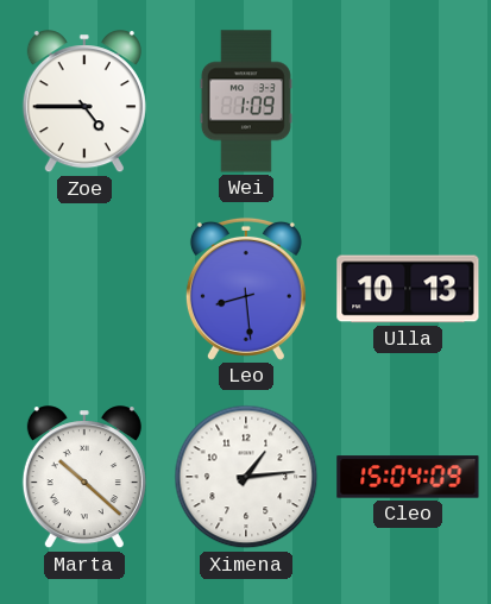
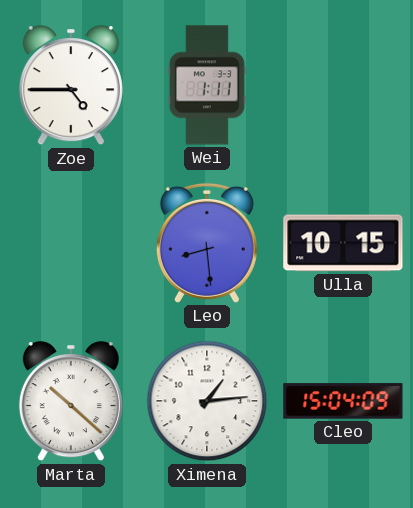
Wei: 1:09 -> 1:11 (207, 85)
Ulla: 10:13 -> 10:15 (343, 243)
